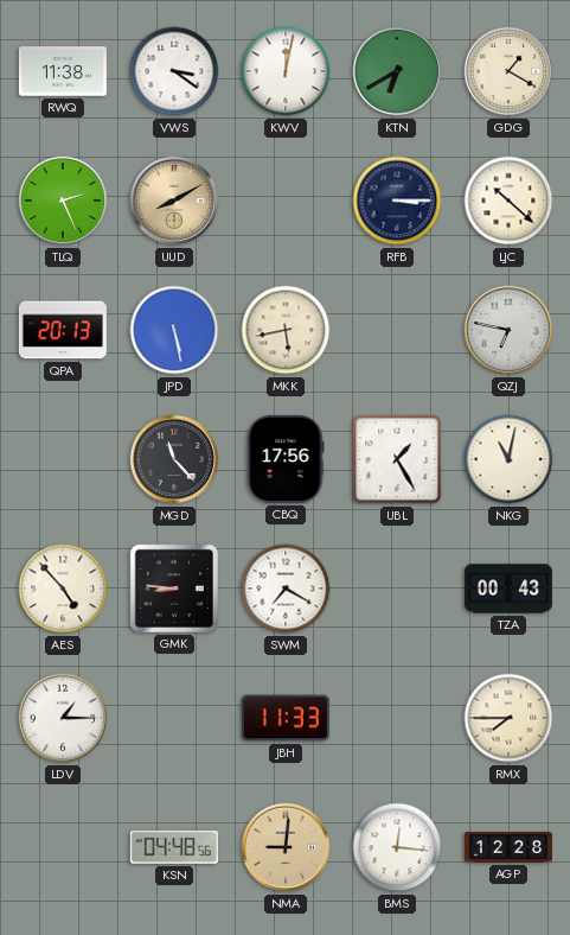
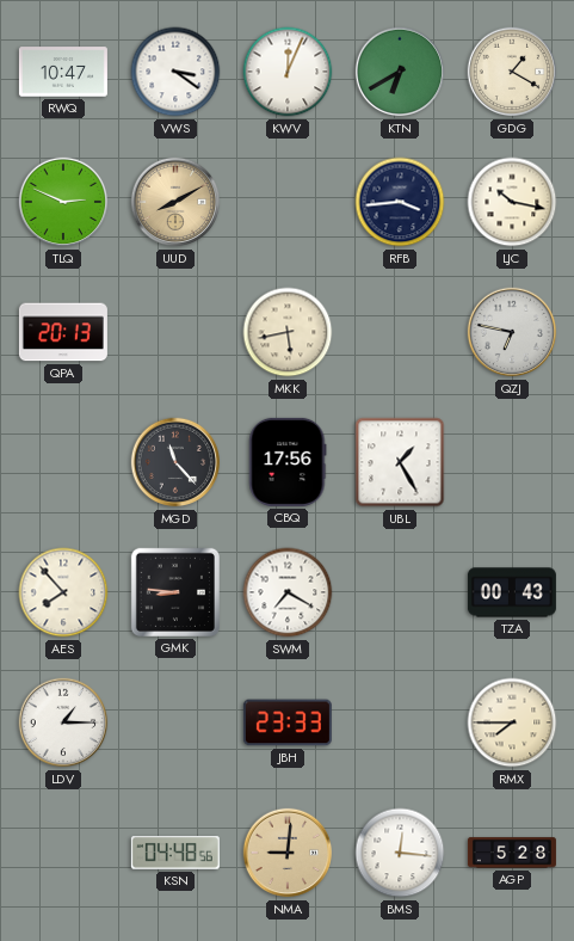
RWQ: 11:38 -> 10:47 (63, 72)
KWV: 12:02 -> 12:04 (288, 72)
TLQ: 2:26 -> 2:49 (63, 202)
RFB: 3:15 -> 3:44 (400, 202)
LJC: 10:22 -> 10:17 (512, 202)
JPD: 5:28 -> none (174, 330)
NKG: 11:02 -> none (508, 459)
AES: 4:53 -> 7:53 (63, 592)
JBH: 11:33 -> 23:33 (288, 722)
AGP: 12:28 -> 5:28 (512, 853)
